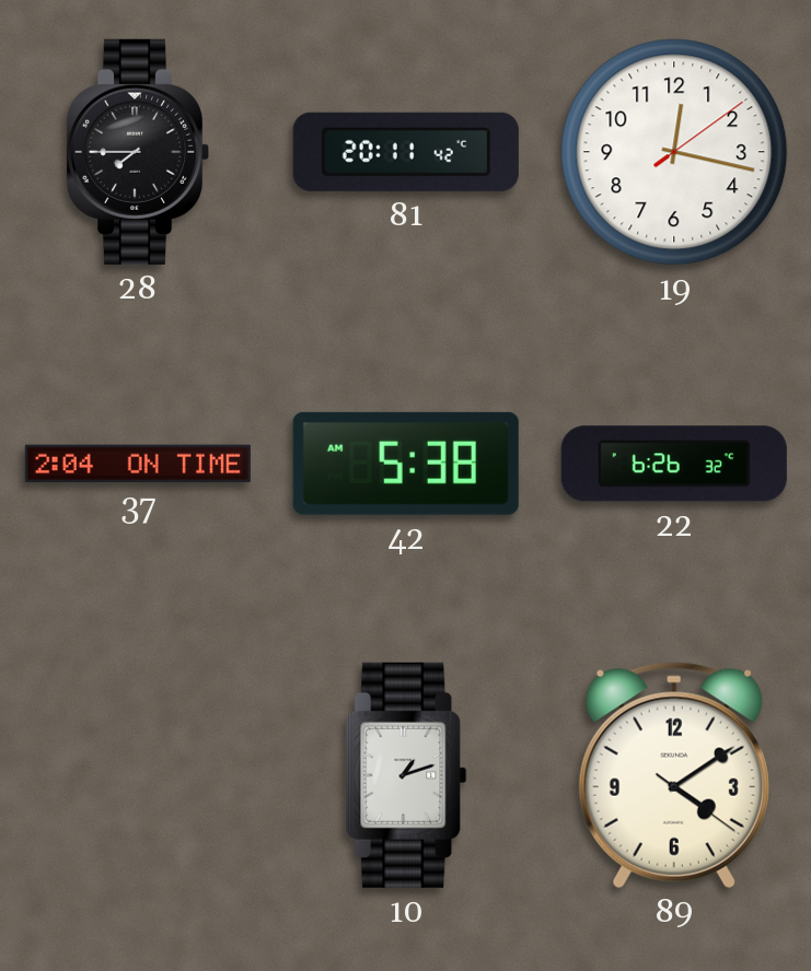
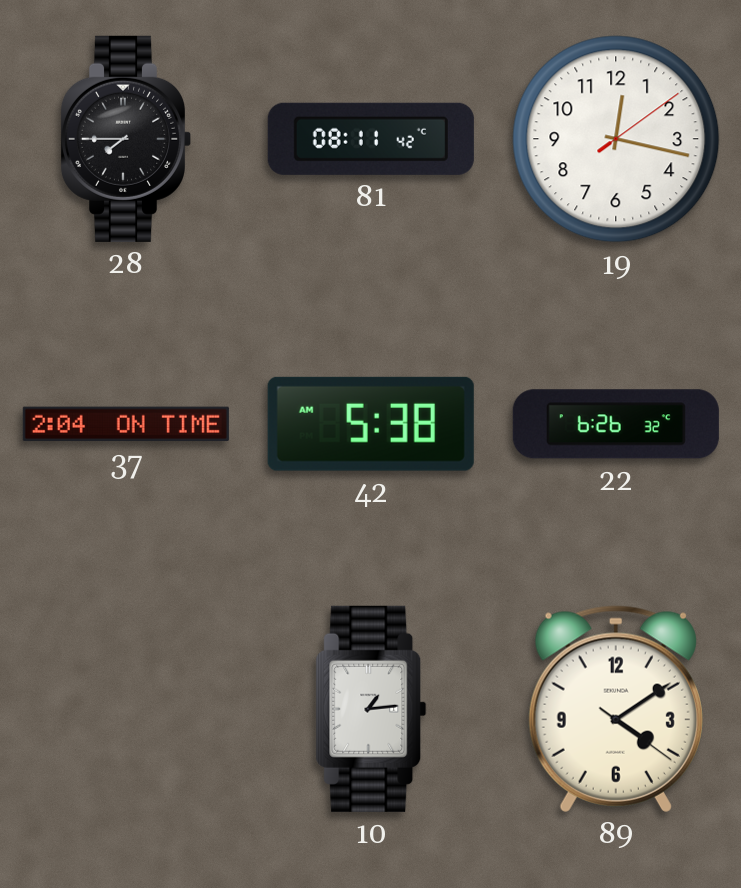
81: 20:11 -> 08:11 (371, 139)
10: 1:12 -> 1:14 (371, 709)
